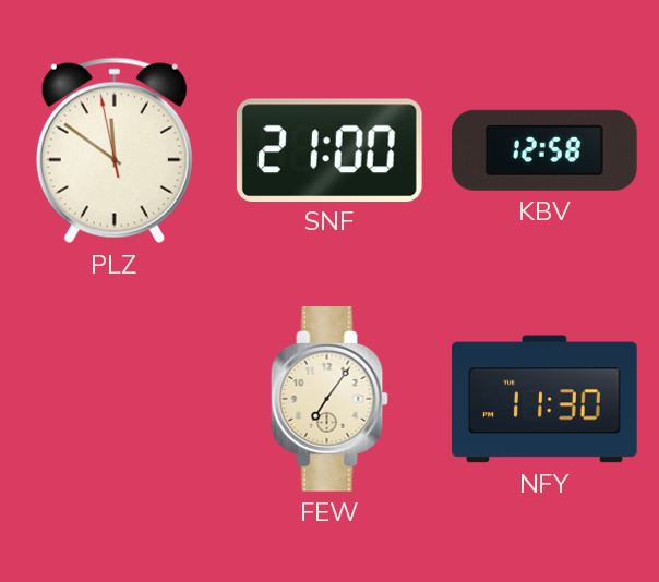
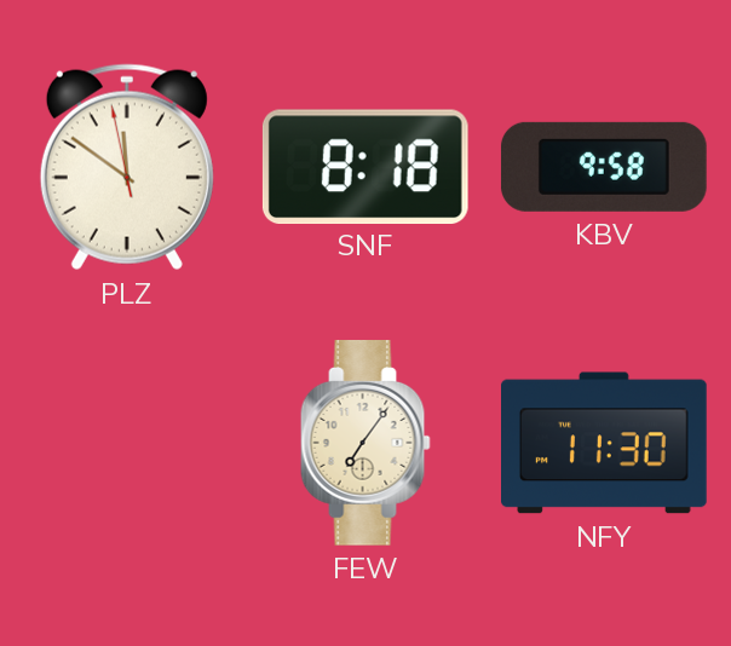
SNF: 21:00 -> 8:18 (365, 166)
KBV: 12:58 -> 9:58 (604, 167)
